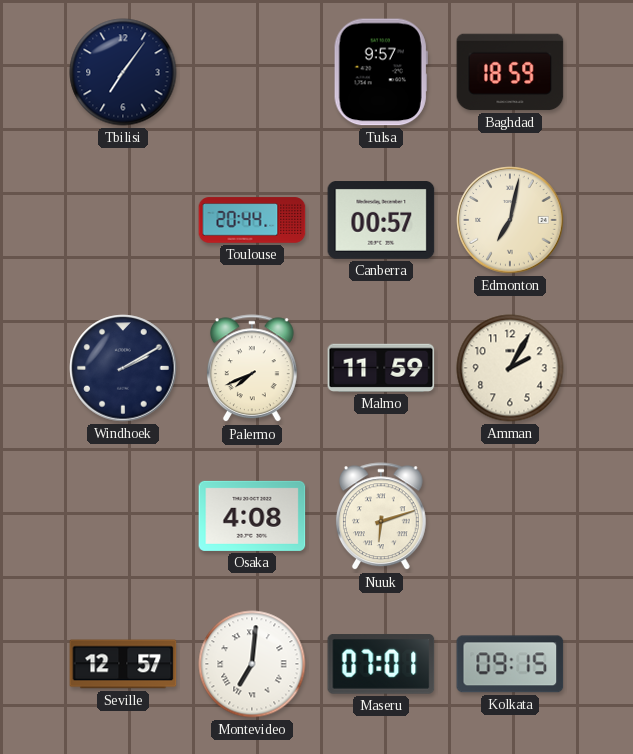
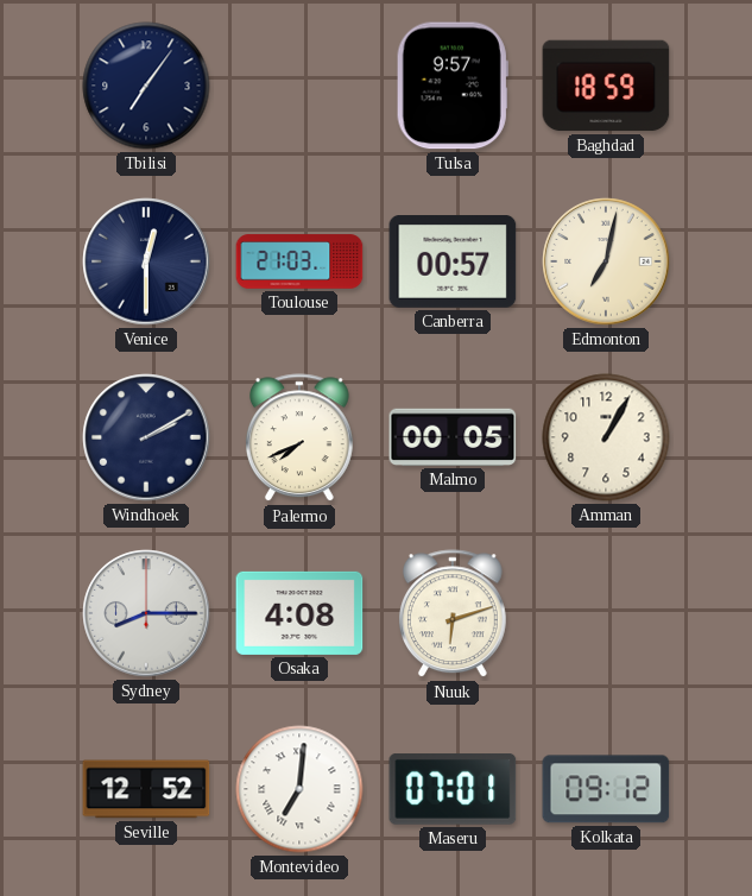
Venice: none -> 12:30 (146, 261)
Toulouse: 20:44 -> 21:03 (299, 261)
Malmo: 11:59 -> 00:05 (453, 437)
Amman: 2:05 -> 1:05 (606, 437)
Sydney: none -> 8:15 (146, 613)
Seville: 12:57 -> 12:52 (146, 789)
Kolkata: 09:15 -> 09:12 (606, 789)
